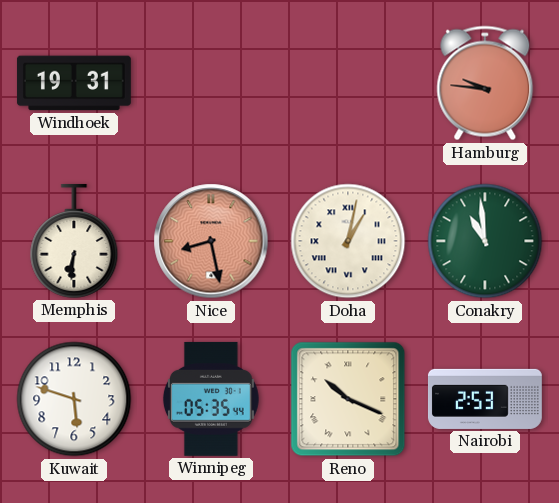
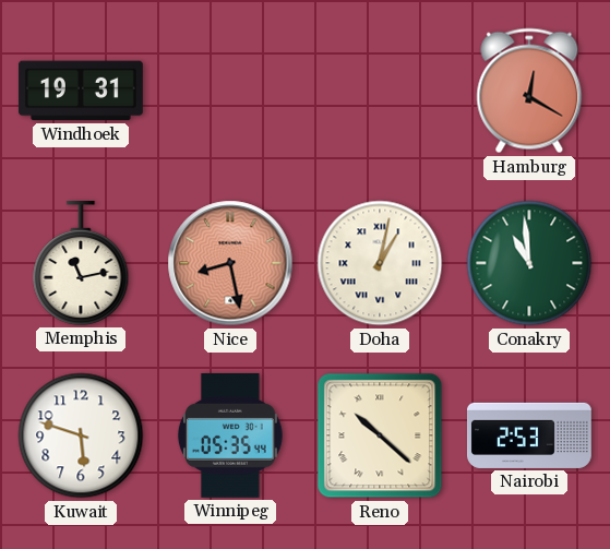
Hamburg: 9:46 -> 12:20 (529, 91)
Memphis: 6:31 -> 11:13 (81, 263)
Reno: 10:19 -> 10:22 (380, 435)
